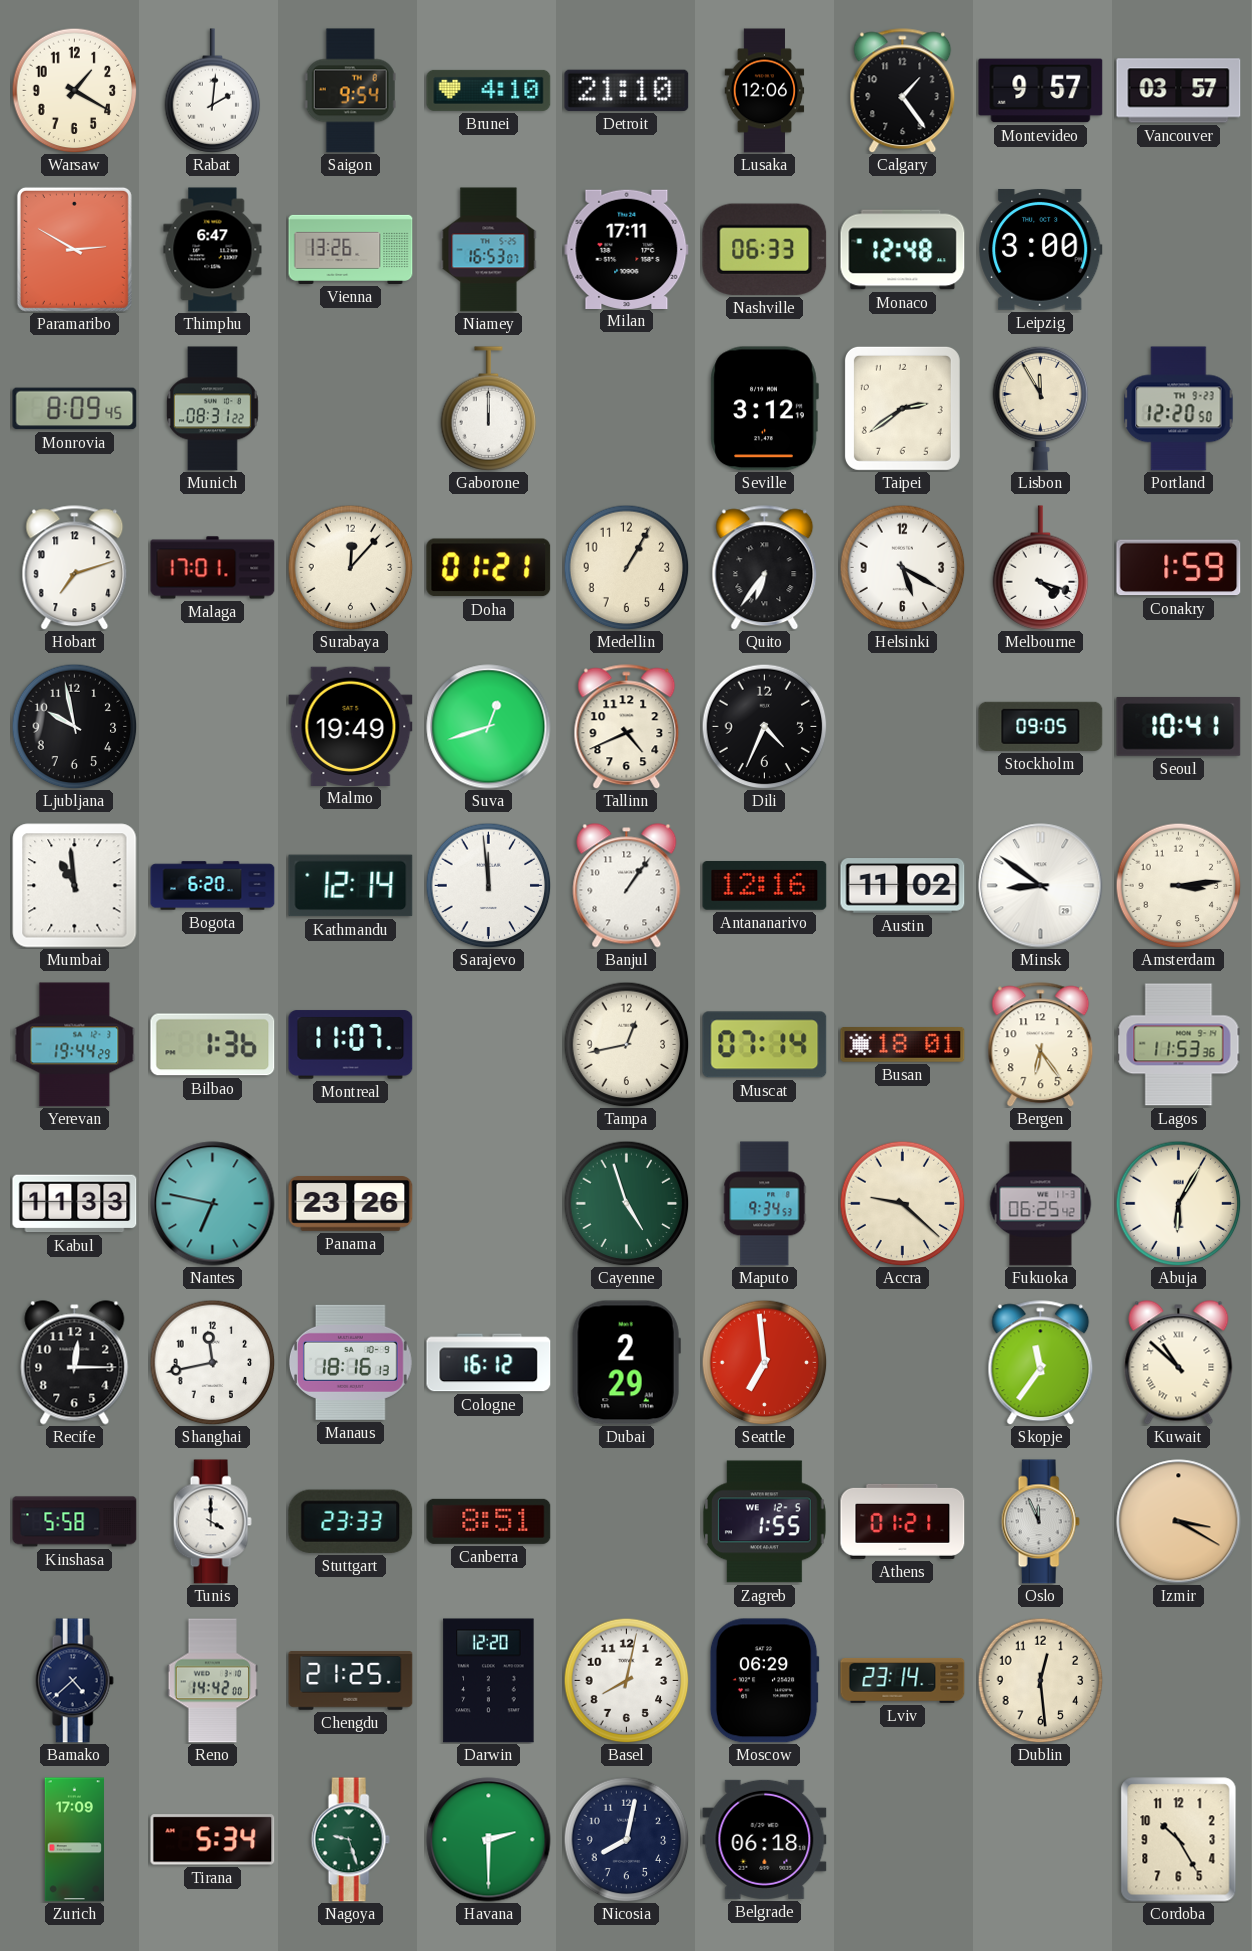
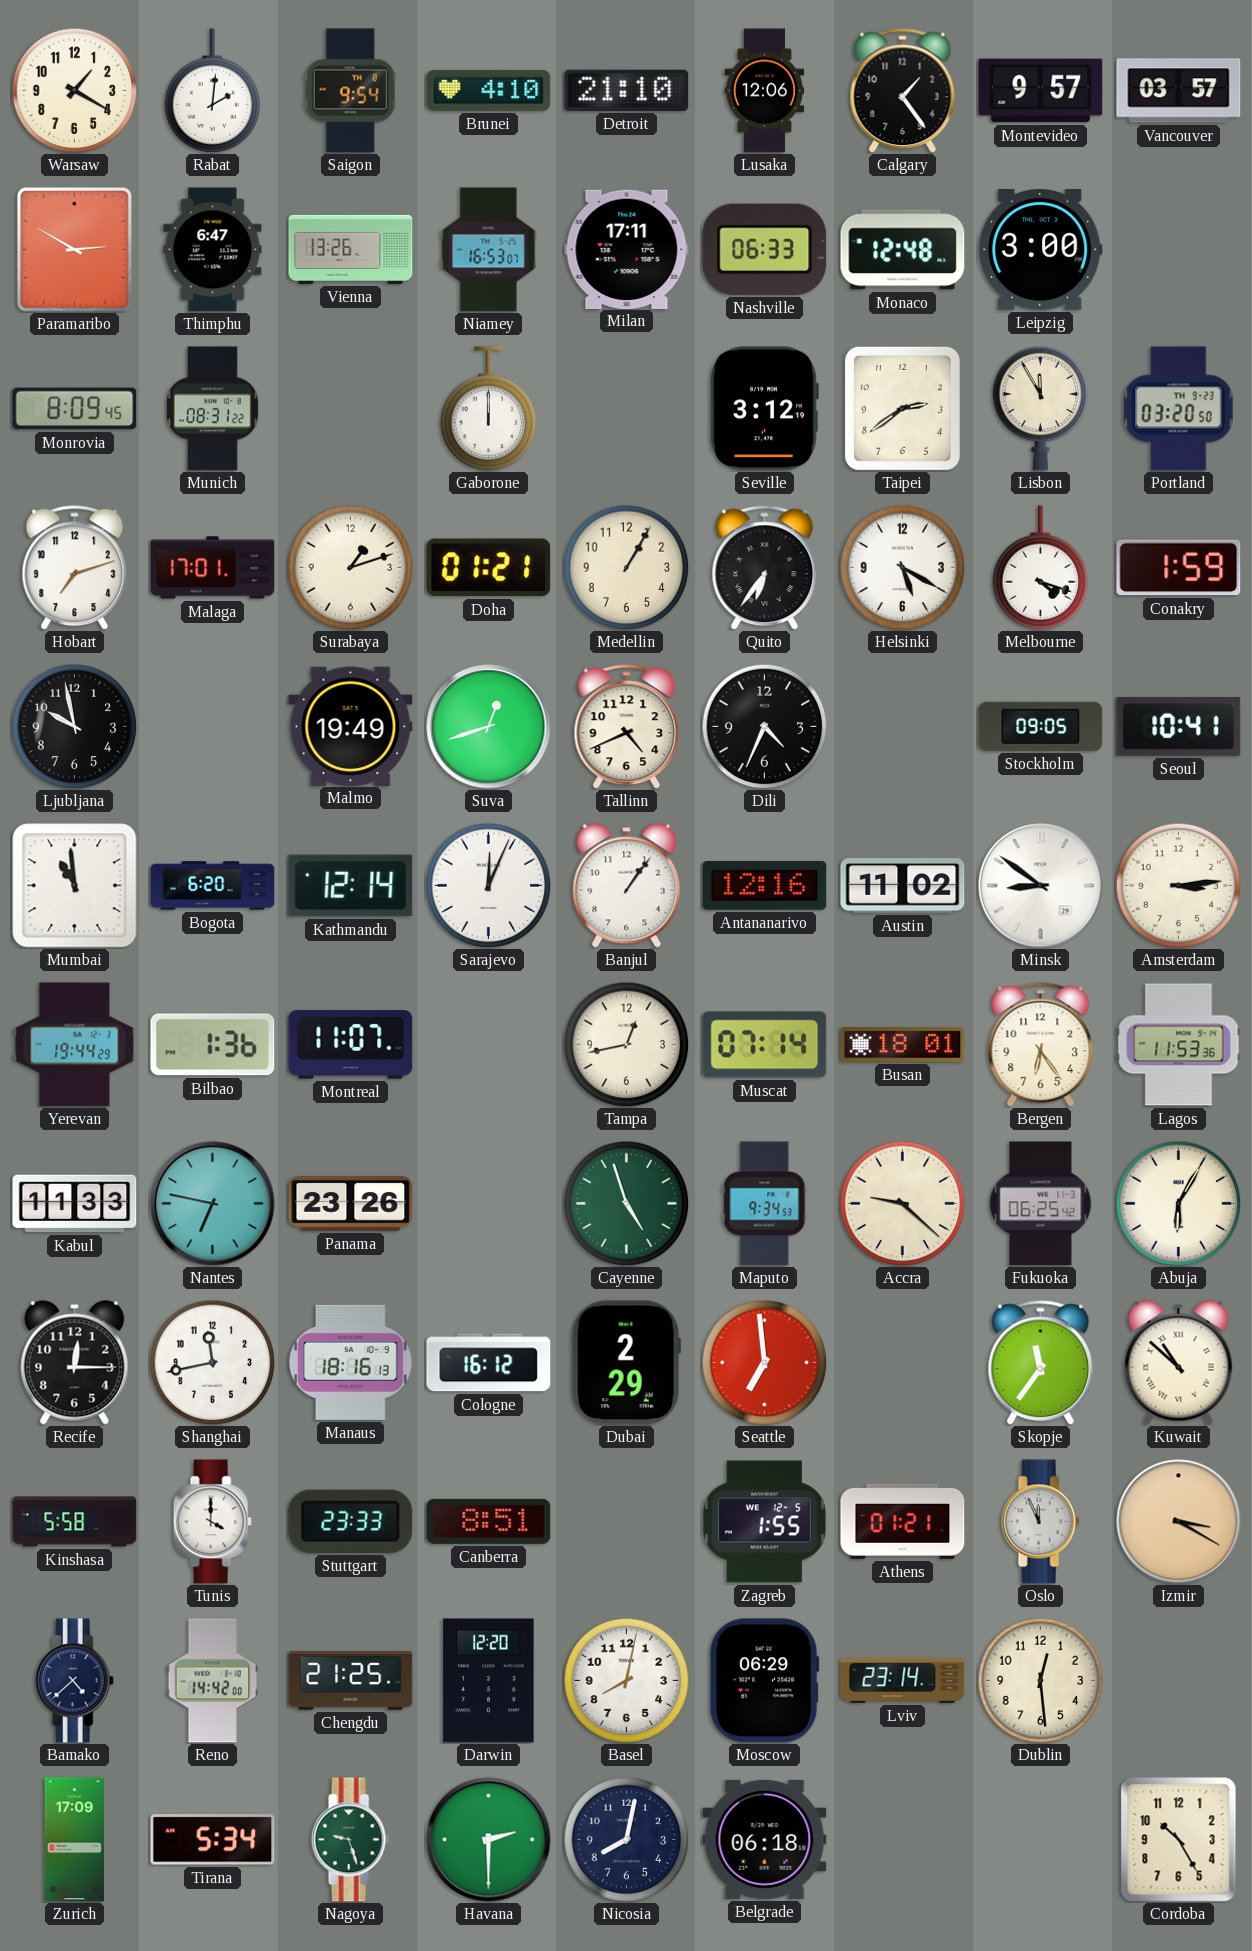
Portland: 12:20 -> 03:20 (1179, 409)
Surabaya: 12:07 -> 1:12 (350, 567)
Sarajevo: 11:59 -> 12:04 (488, 885)
